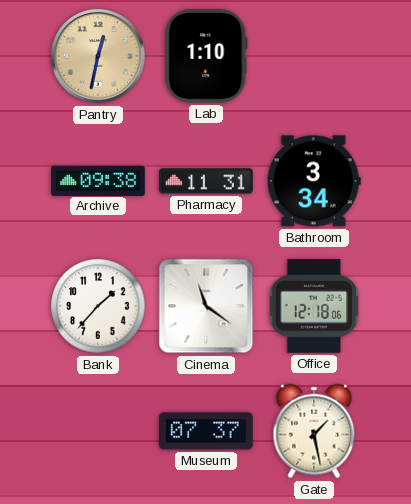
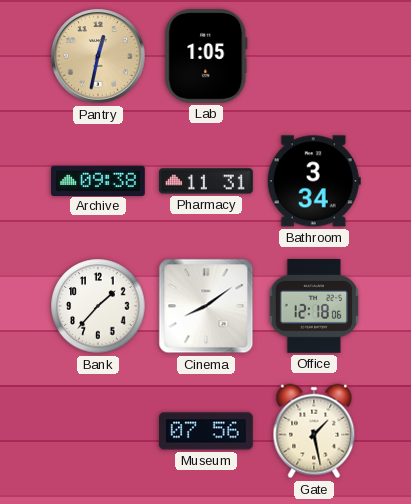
Lab: 1:10 -> 1:05 (206, 57)
Cinema: 11:21 -> 8:09 (206, 306)
Museum: 07:37 -> 07:56 (207, 431)
